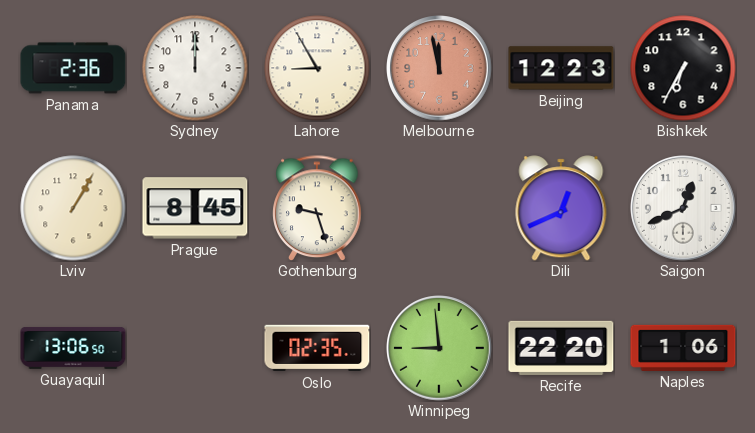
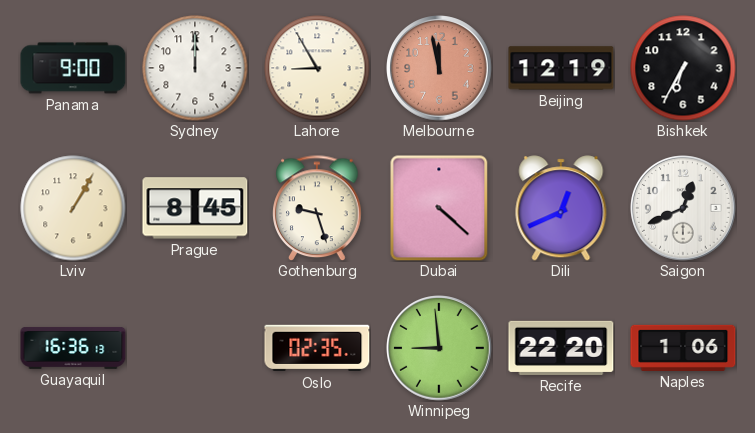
Panama: 2:36 -> 9:00 (73, 68)
Beijing: 12:23 -> 12:19 (561, 68)
Dubai: none -> 4:22 (439, 208)
Guayaquil: 13:06 -> 16:36 (73, 349)
